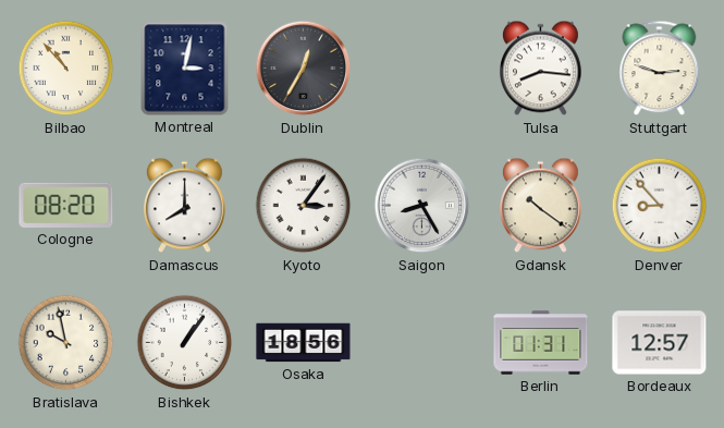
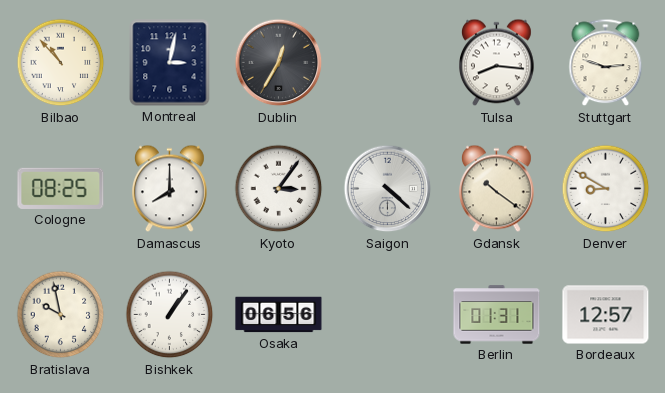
Cologne: 08:20 -> 08:25 (61, 188)
Saigon: 8:25 -> 4:22 (388, 189)
Denver: 8:53 -> 8:50 (606, 189)
Osaka: 18:56 -> 06:56 (279, 315)
